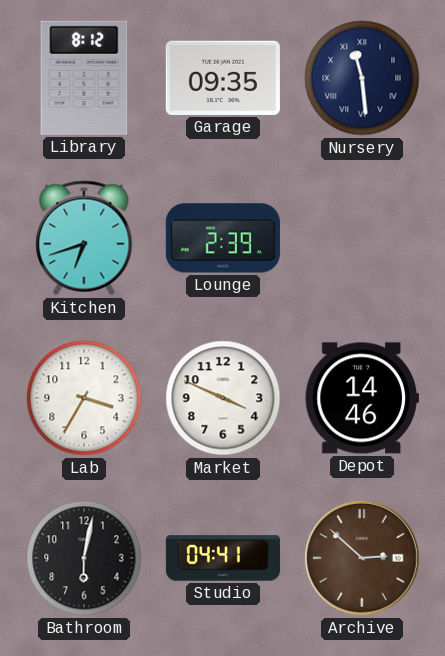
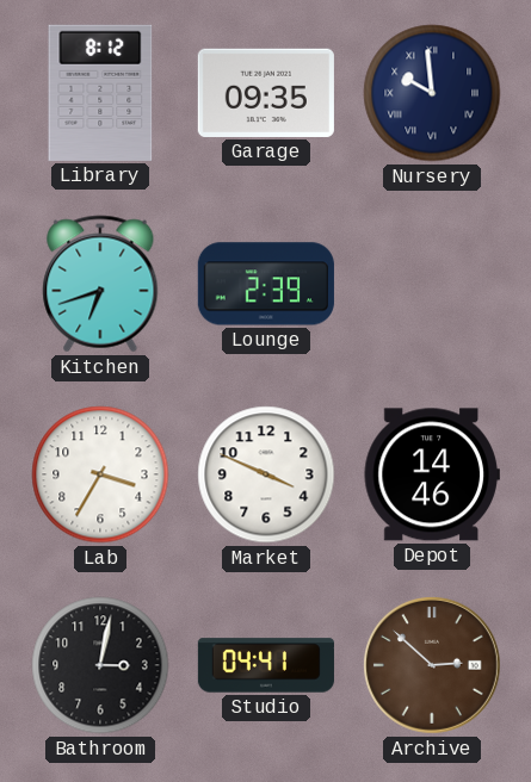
Nursery: 11:29 -> 9:59 (432, 93)
Bathroom: 6:02 -> 3:02 (100, 665)
